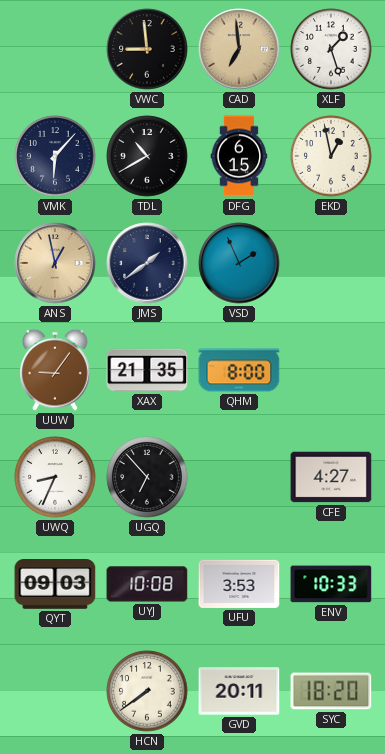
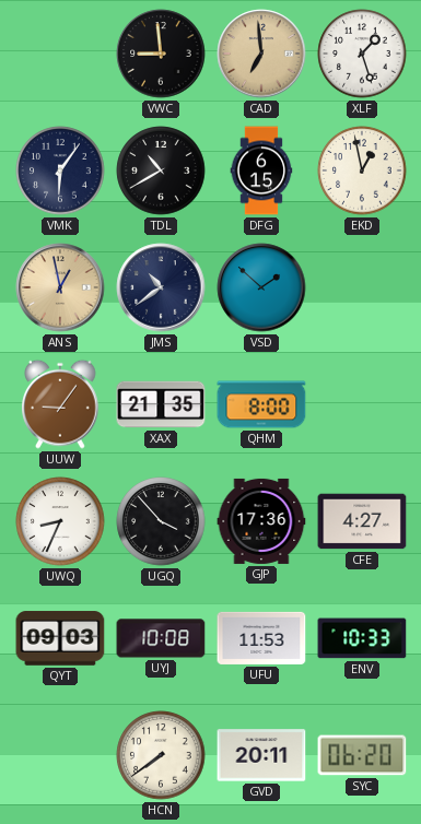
VMK: 6:07 -> 6:06 (60, 170)
JMS: 1:39 -> 10:39 (161, 287)
VSD: 1:56 -> 1:52 (261, 287)
UGQ: 6:53 -> 3:53 (161, 521)
GJP: none -> 17:36 (261, 521)
UFU: 3:53 -> 11:53 (261, 638)
SYC: 18:20 -> 06:20 (362, 755)
